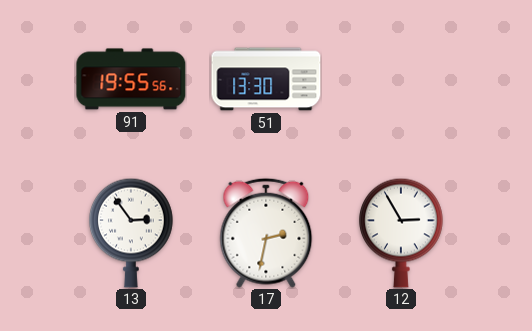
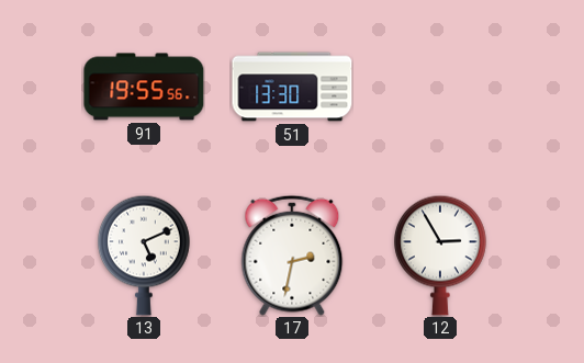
13: 2:54 -> 5:11 (145, 256)
